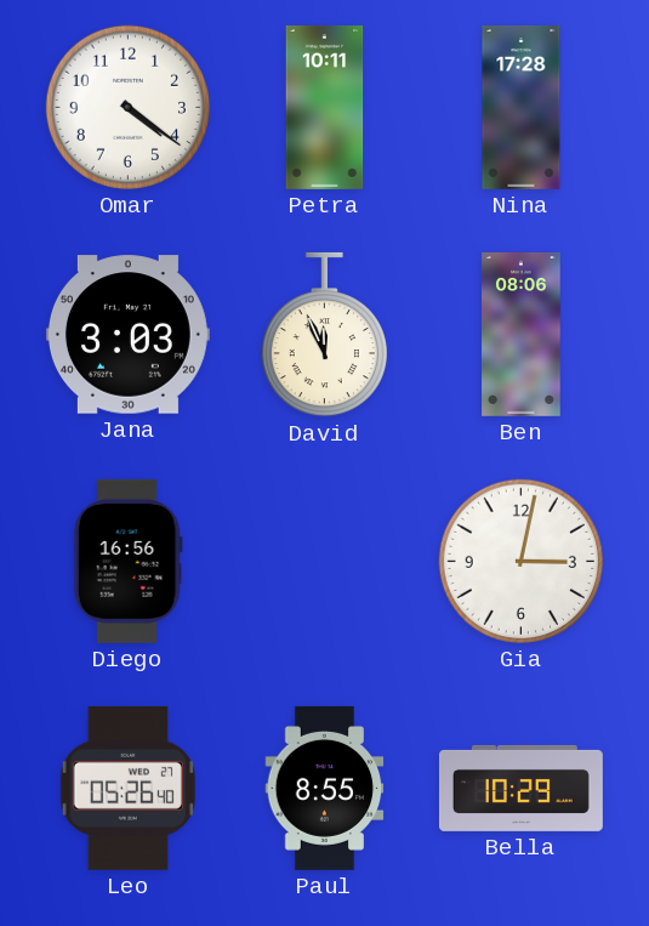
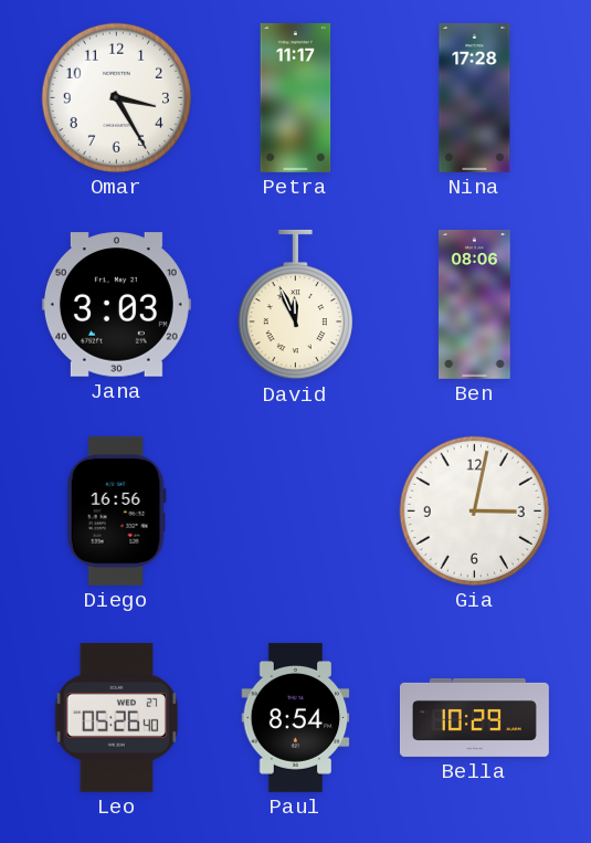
Omar: 4:21 -> 3:25 (116, 97)
Petra: 10:11 -> 11:17 (296, 97)
Paul: 8:55 -> 8:54 (296, 717)
